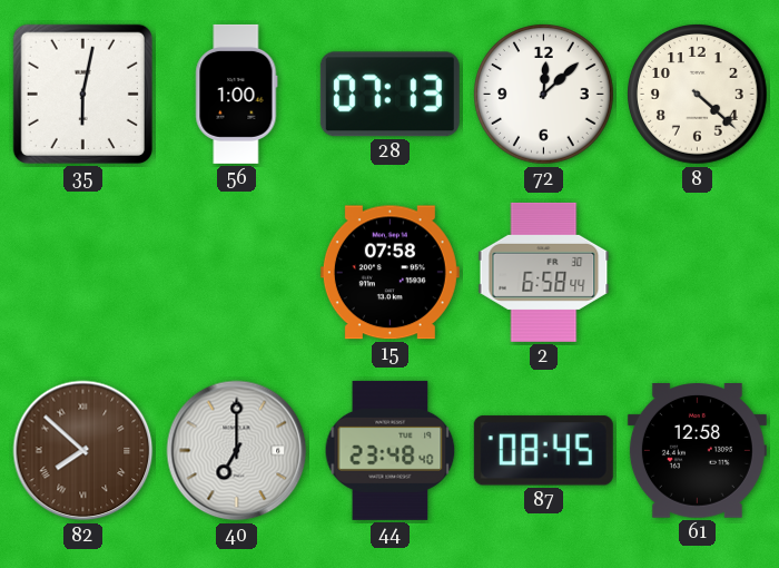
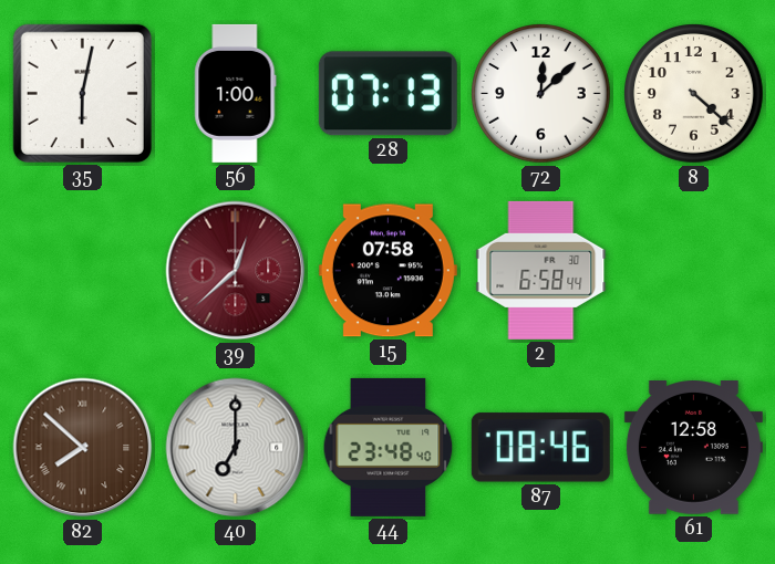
39: none -> 12:38 (236, 271)
87: 08:45 -> 08:46 (540, 448)
